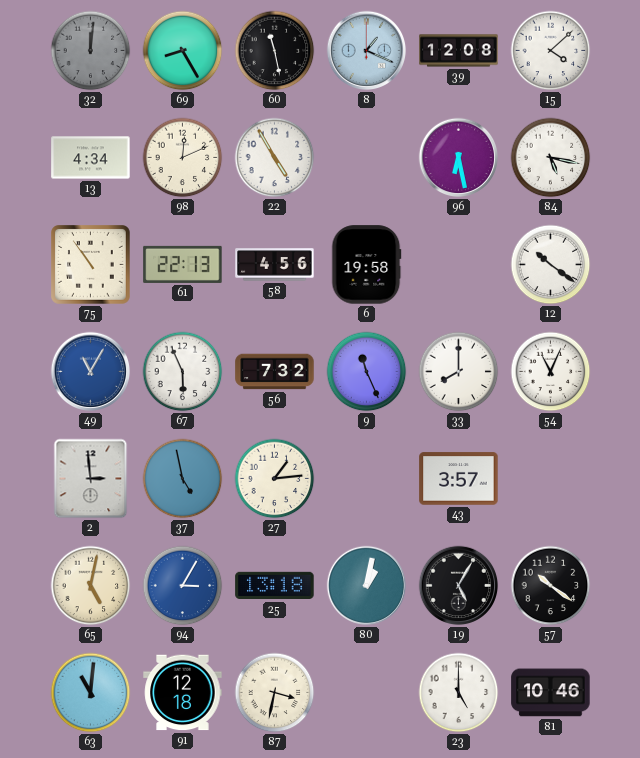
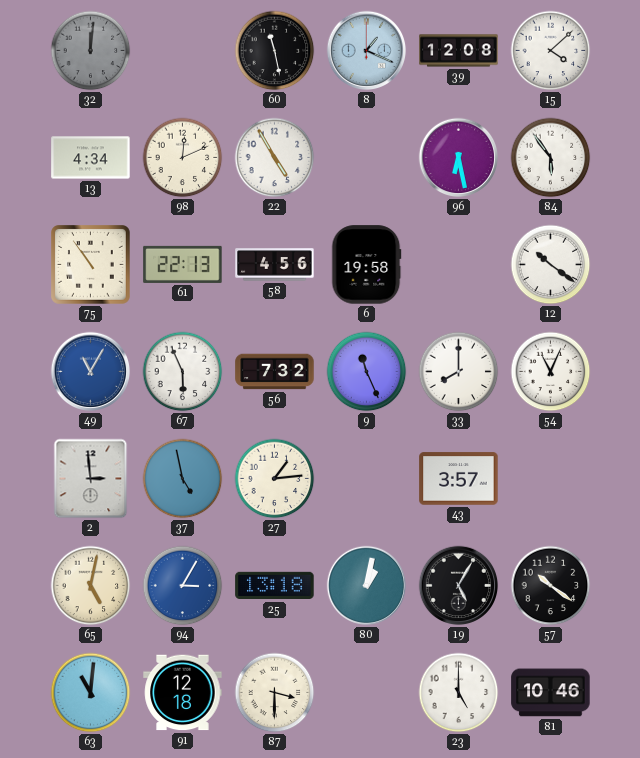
69: 8:25 -> none (183, 51)
84: 5:17 -> 5:54 (551, 158)
87: 3:32 -> 3:30 (275, 693)
